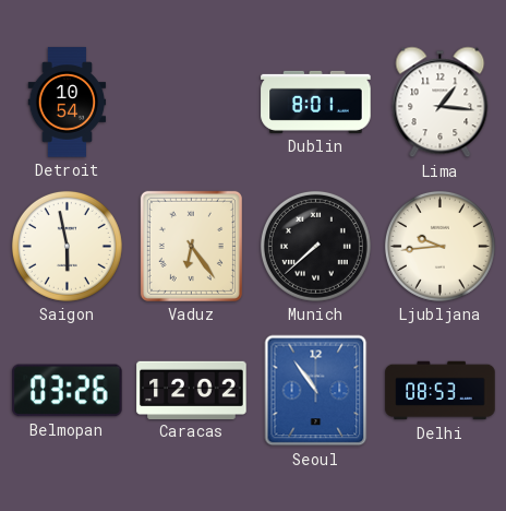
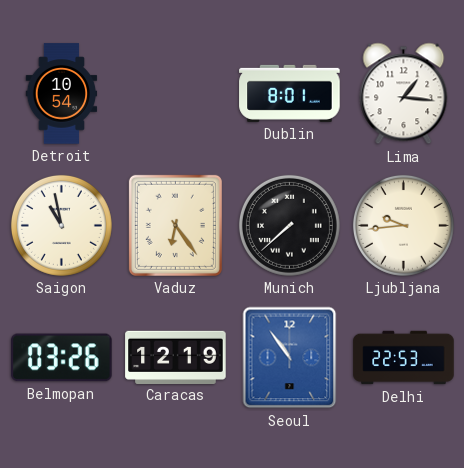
Saigon: 5:58 -> 10:58 (61, 225)
Caracas: 12:02 -> 12:19 (176, 357)
Delhi: 08:53 -> 22:53 (404, 358)
